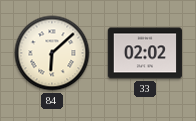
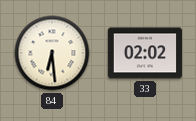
84: 6:08 -> 6:29 (52, 53)
